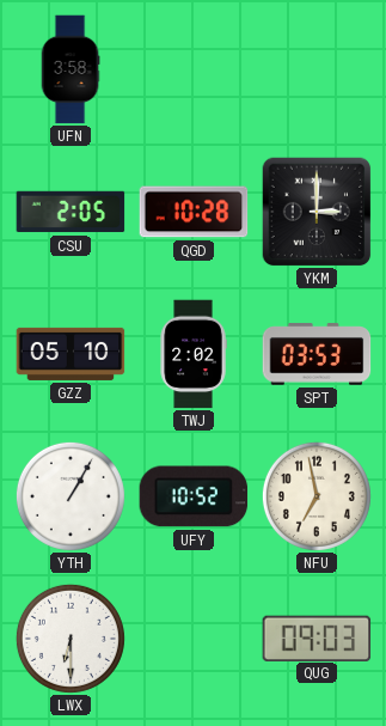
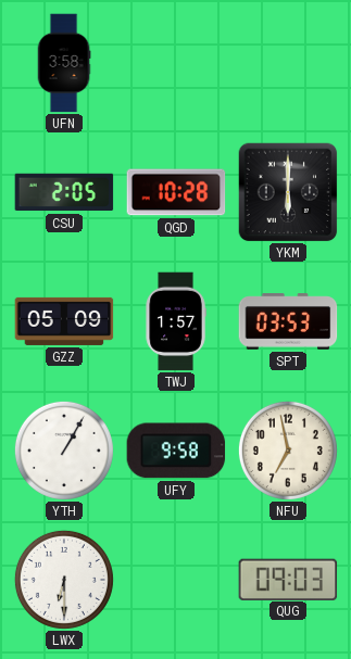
YKM: 3:00 -> 6:00 (288, 192)
GZZ: 05:10 -> 05:09 (64, 321)
TWJ: 2:02 -> 1:57 (176, 321)
UFY: 10:52 -> 9:58 (176, 451)
